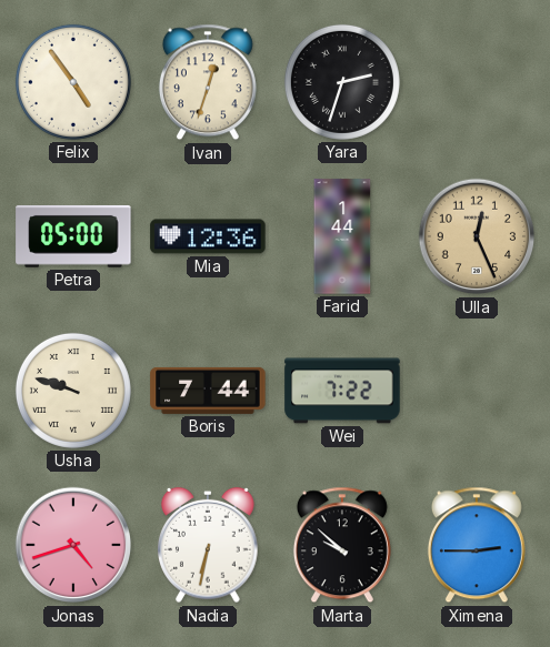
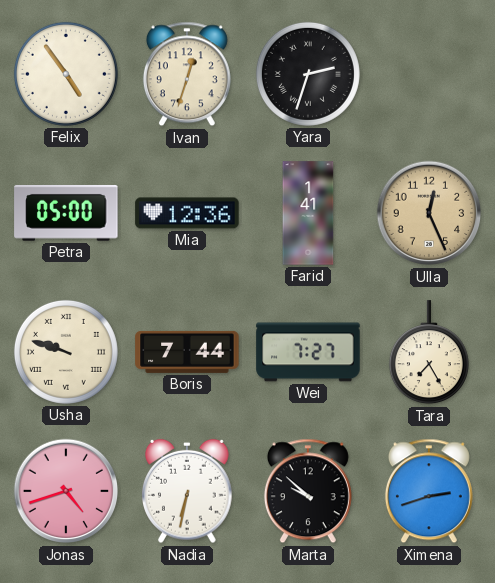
Farid: 1:44 -> 1:41 (308, 213)
Wei: 7:22 -> 7:27 (308, 352)
Tara: none -> 7:25 (429, 353)
Ximena: 2:45 -> 2:42 (429, 491)
